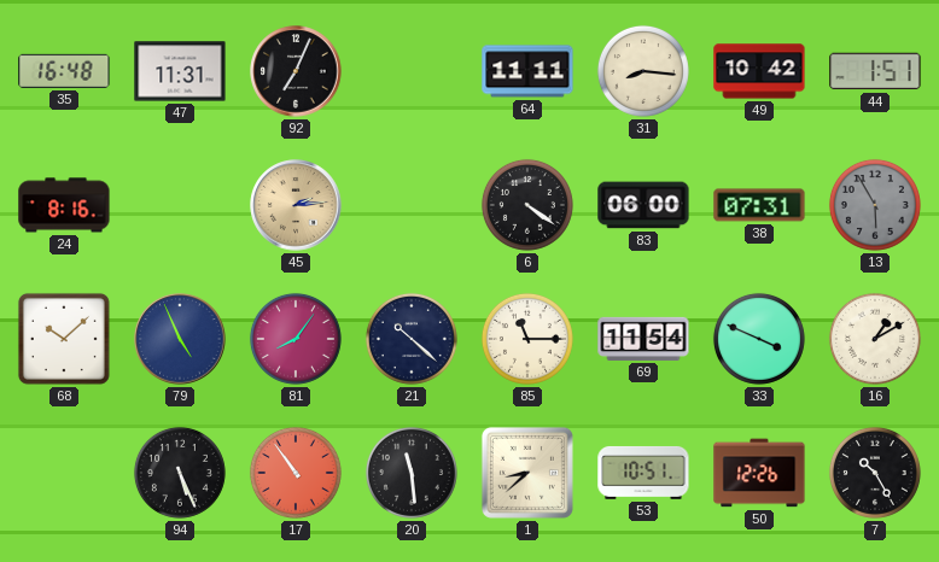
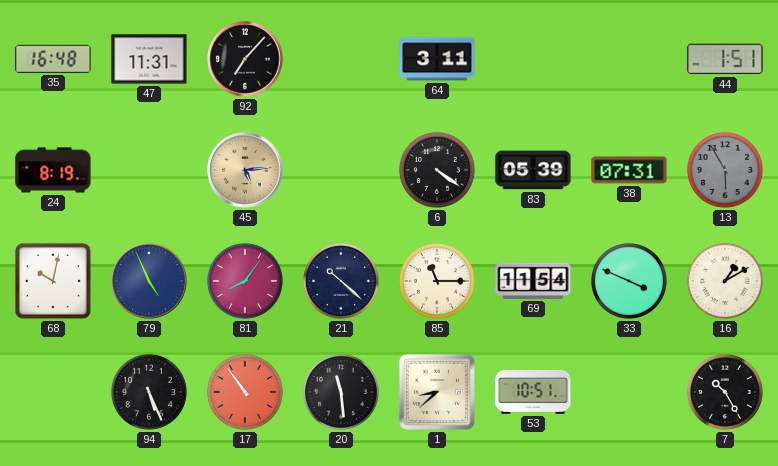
92: 7:04 -> 7:07 (245, 59)
64: 11:11 -> 3:11 (437, 59)
31: 8:16 -> none (643, 71)
49: 10:42 -> none (759, 71)
24: 8:16 -> 8:19 (53, 170)
45: 2:14 -> 5:14 (245, 170)
83: 06:00 -> 05:39 (533, 170)
68: 10:08 -> 10:02 (53, 281)
50: 12:26 -> none (759, 473)
